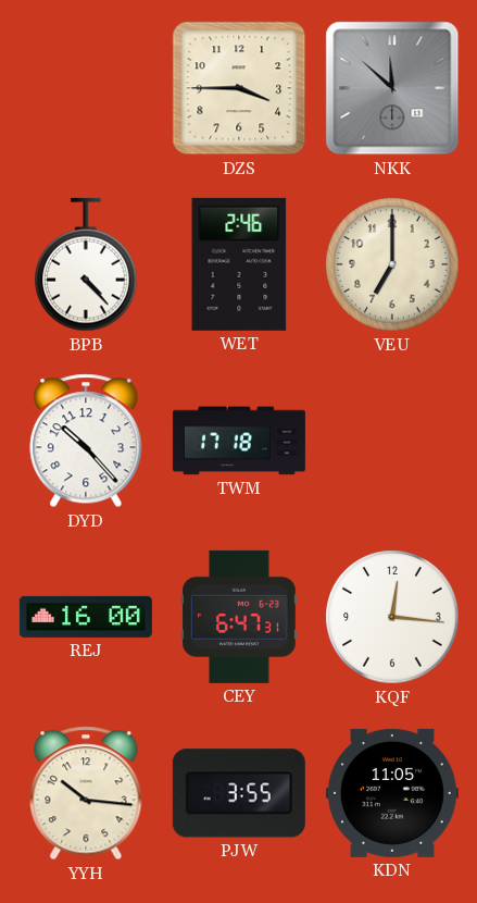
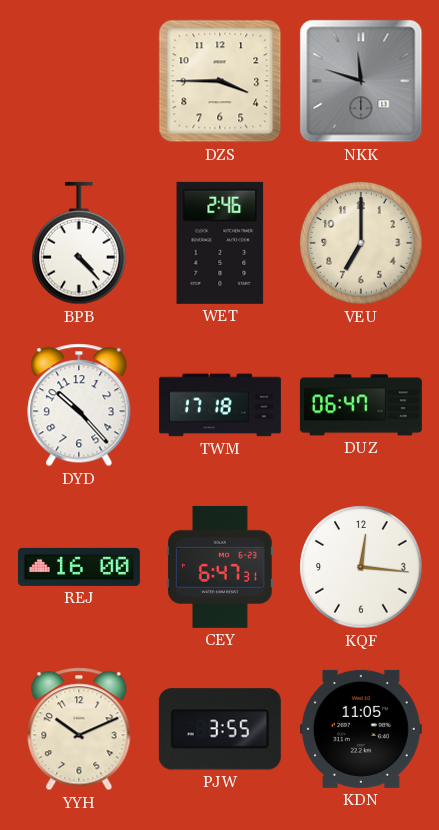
NKK: 11:52 -> 11:48 (361, 81)
DUZ: none -> 06:47 (361, 405)
YYH: 10:16 -> 10:11 (79, 729)
